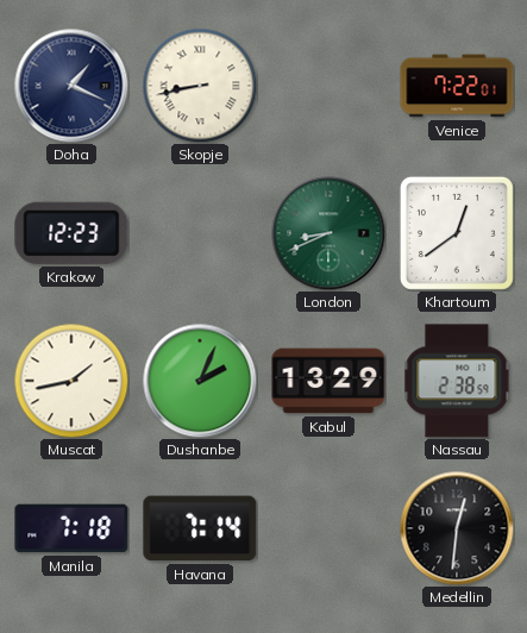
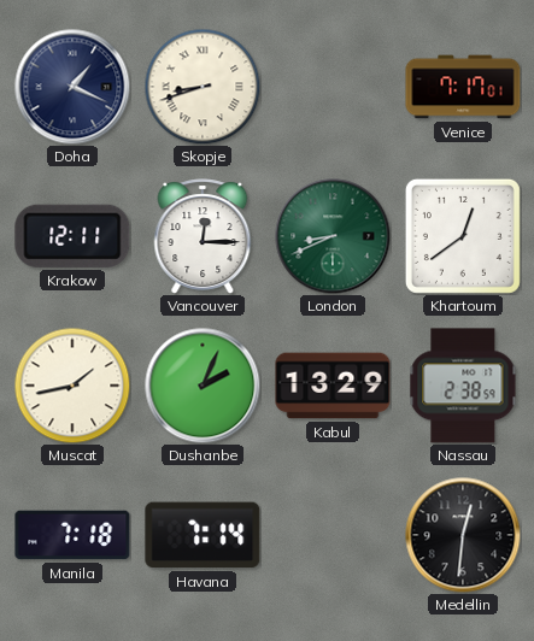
Skopje: 8:43 -> 8:42 (203, 87)
Venice: 7:22 -> 7:17 (463, 87)
Krakow: 12:23 -> 12:11 (72, 236)
Vancouver: none -> 12:15 (203, 236)
